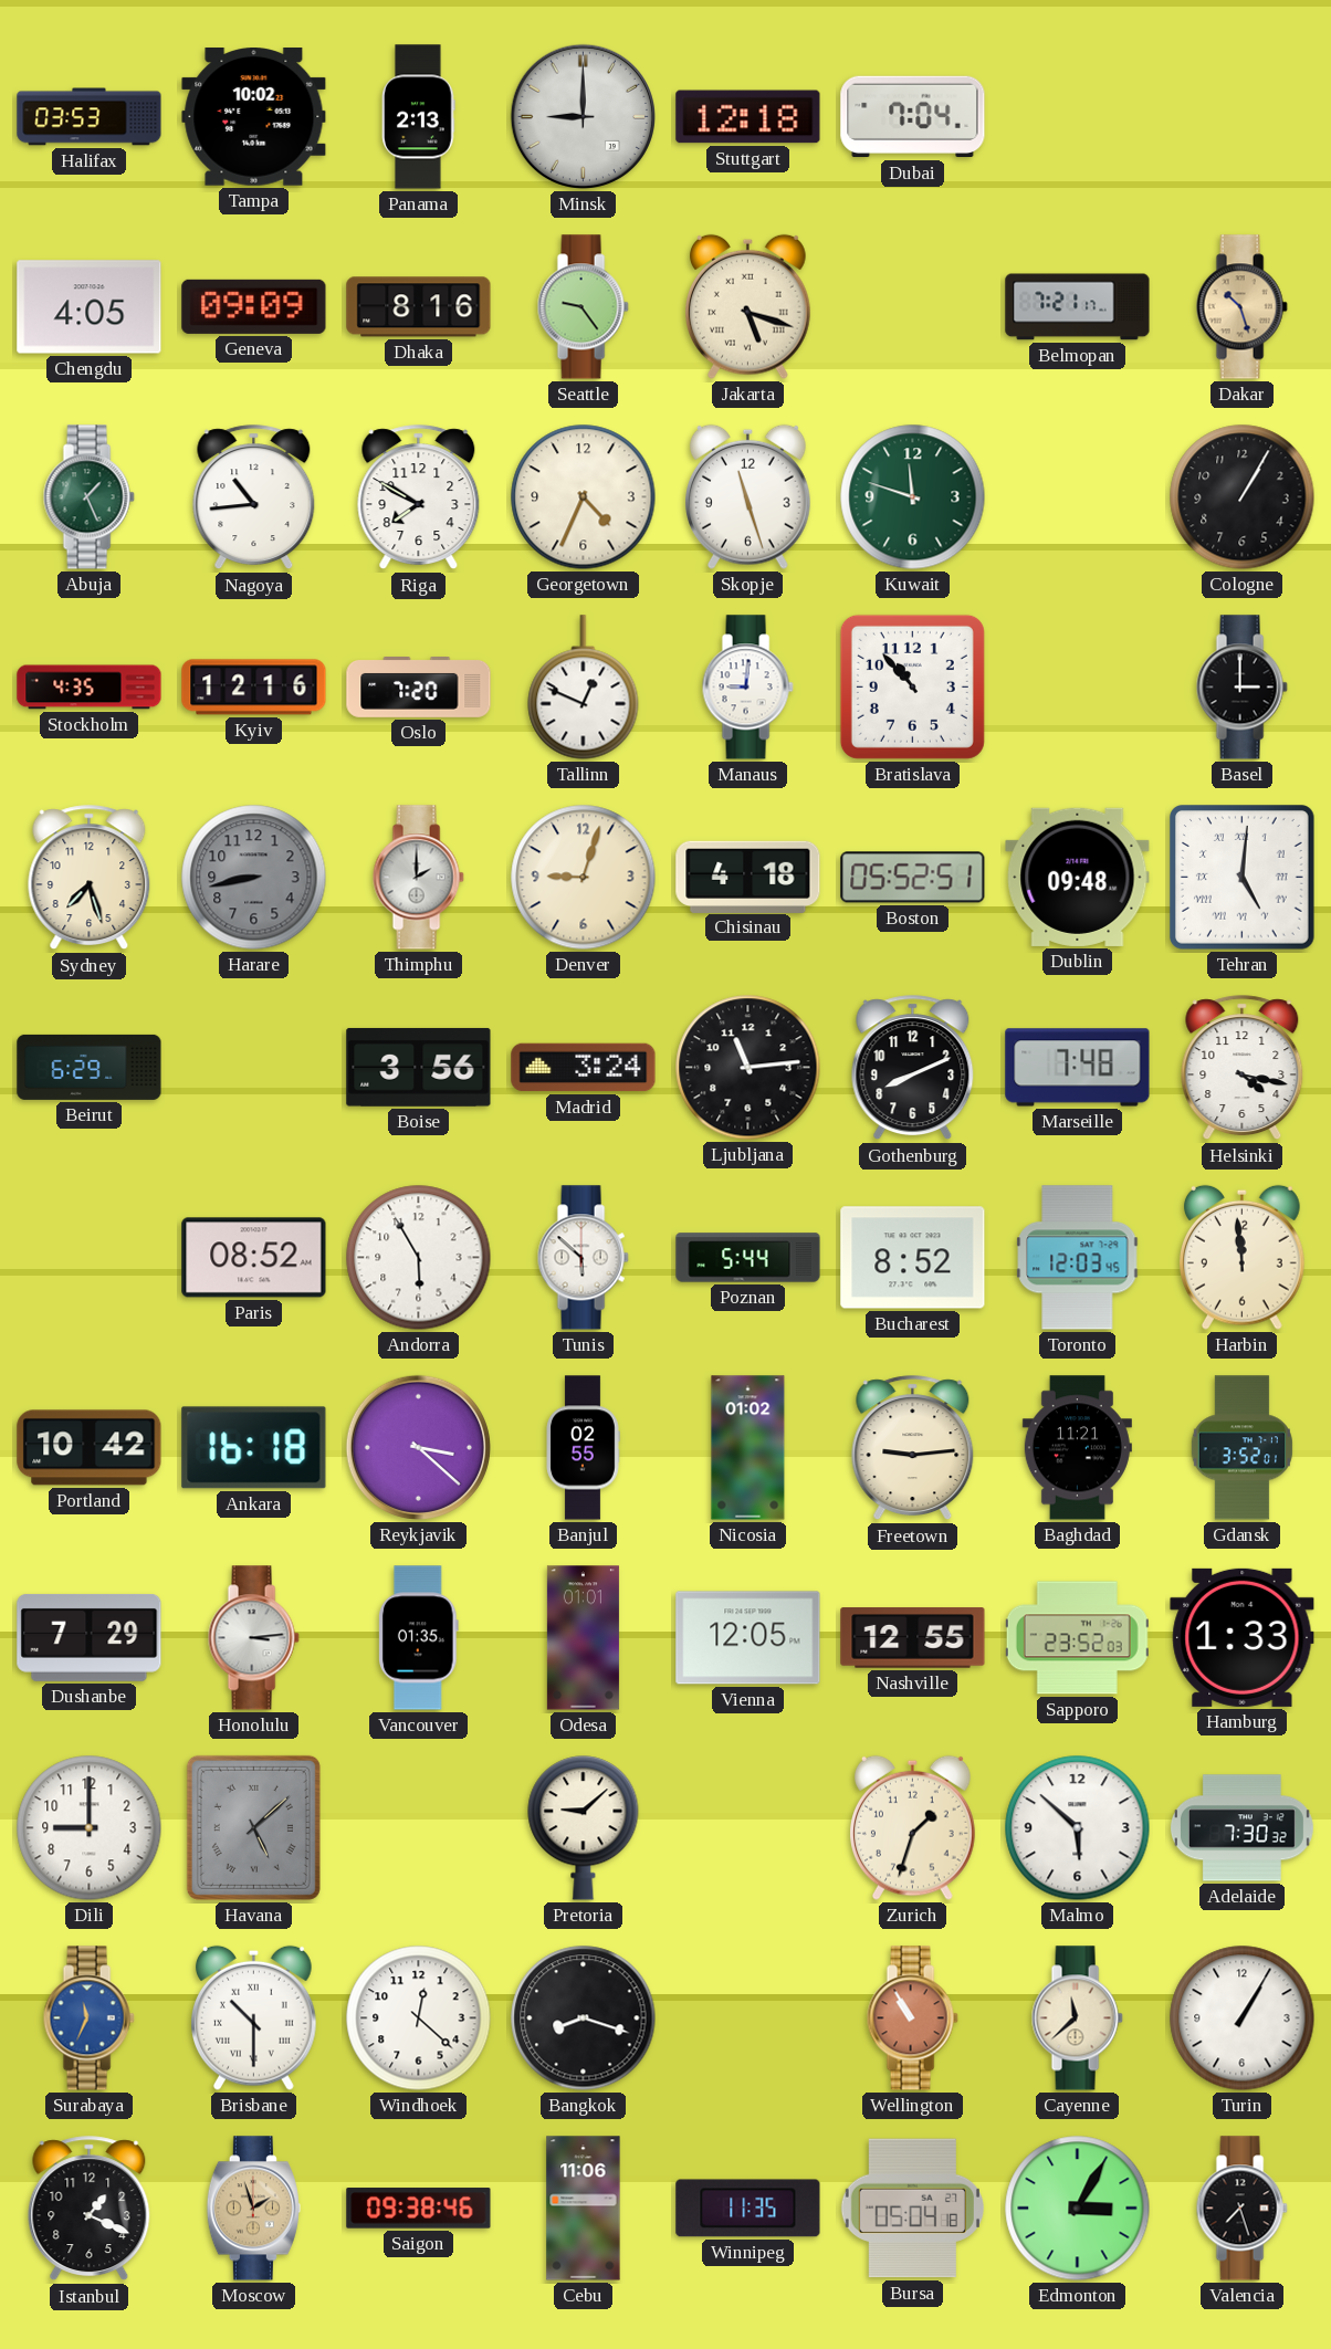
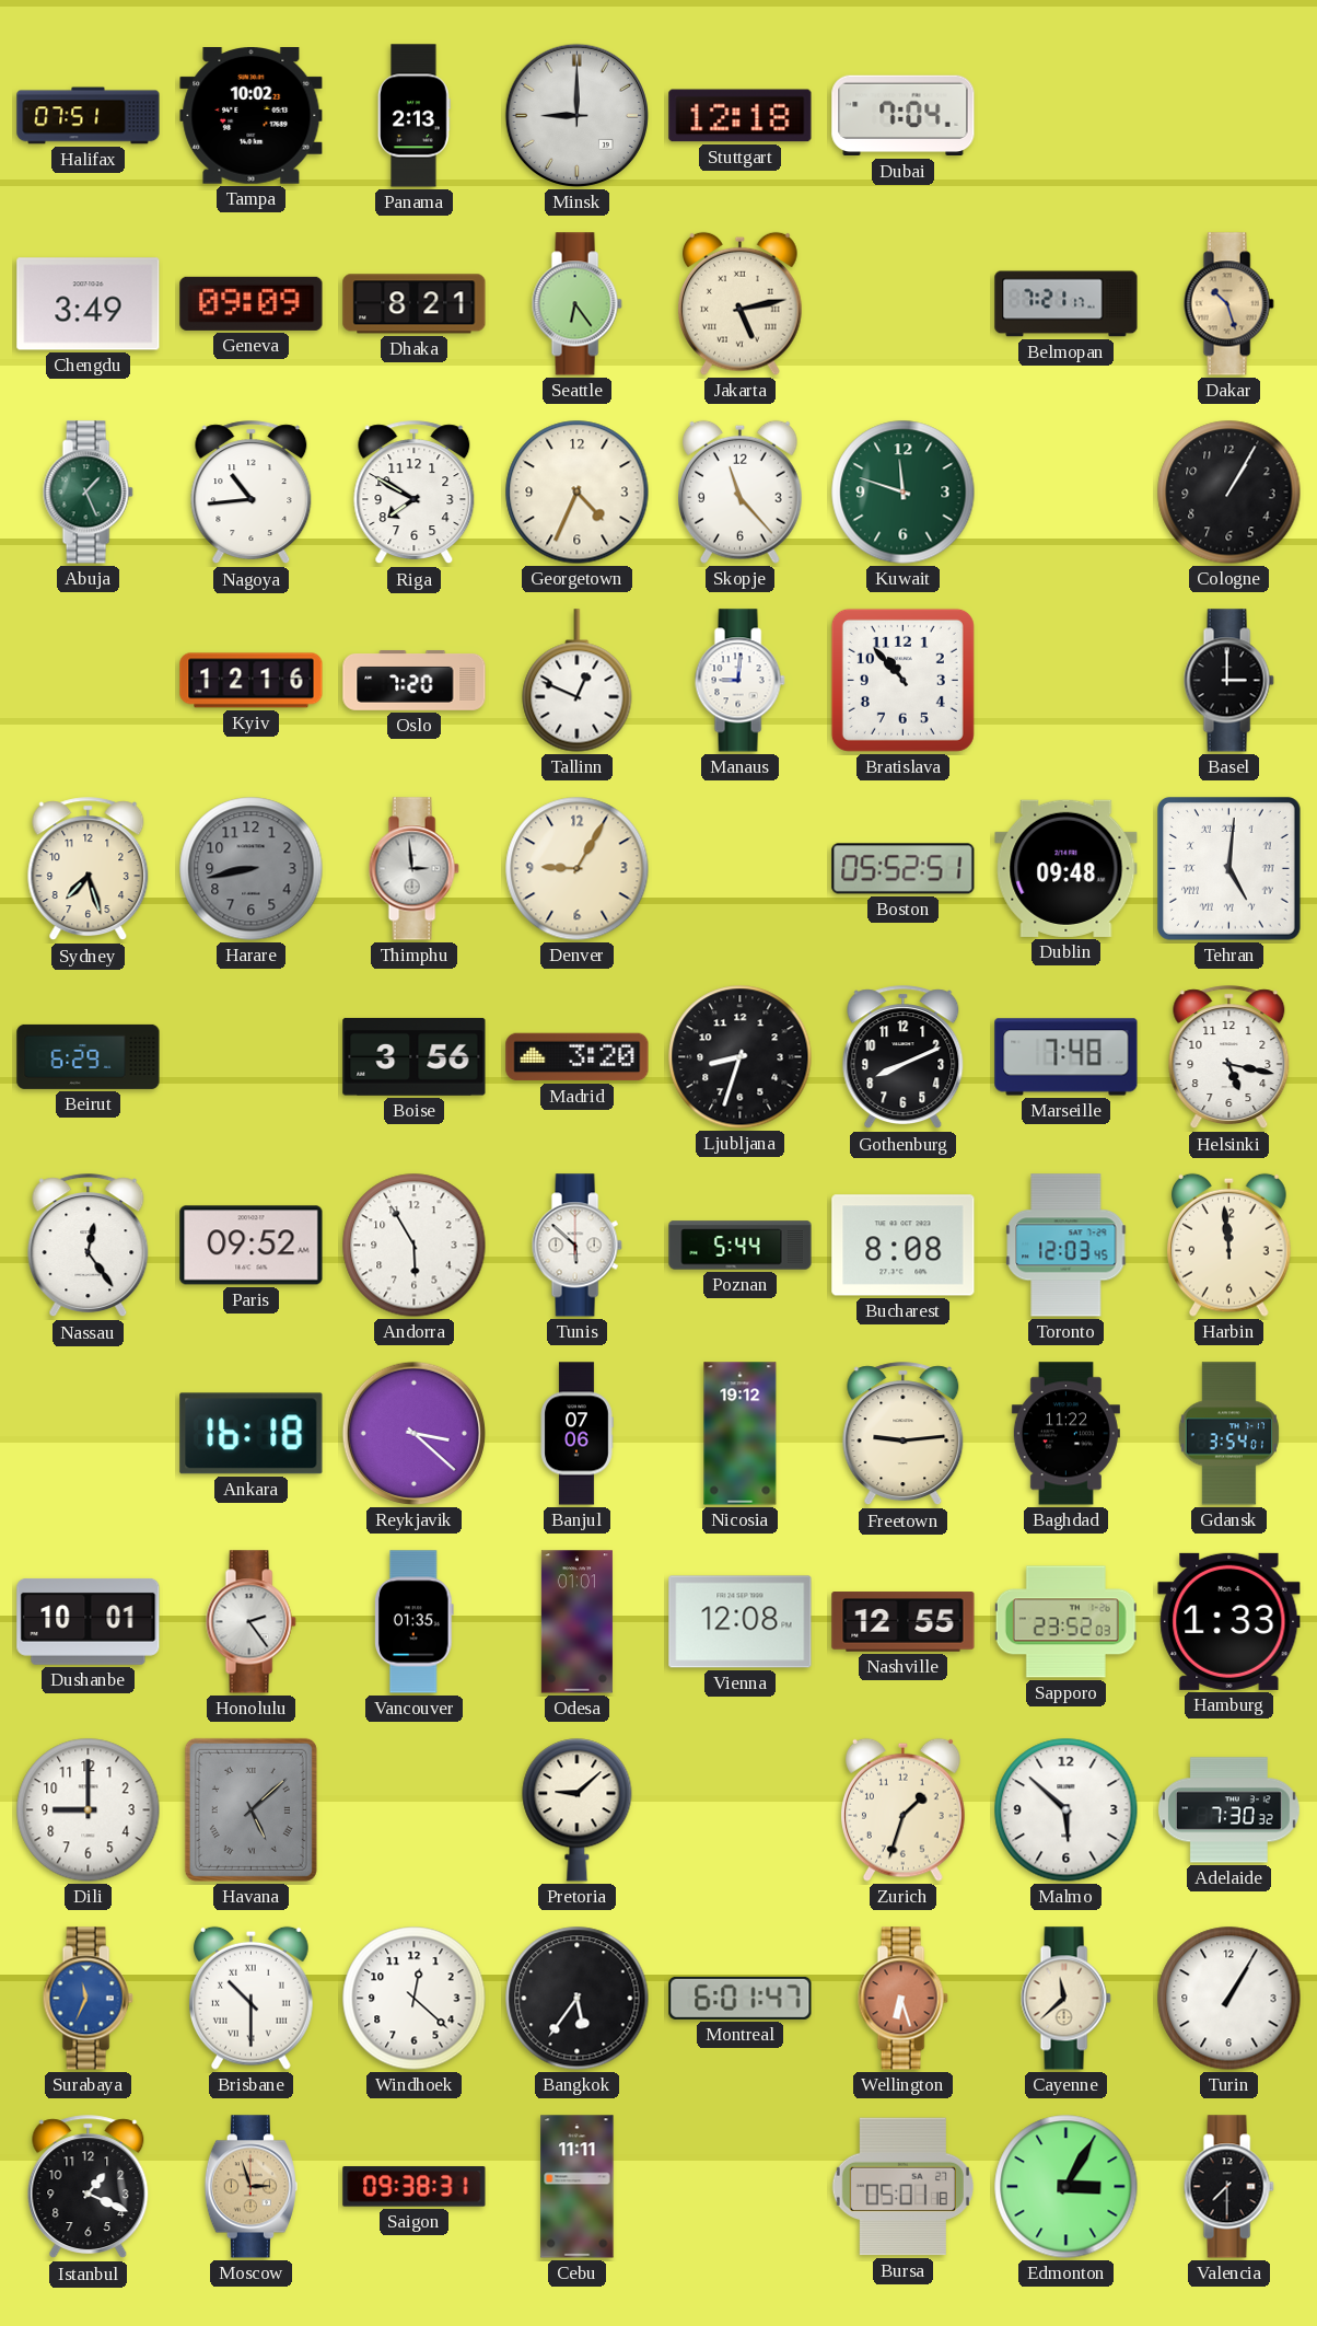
Halifax: 03:53 -> 07:51 (89, 116)
Chengdu: 4:05 -> 3:49 (89, 304)
Dhaka: 8:16 -> 8:21 (415, 304)
Seattle: 9:24 -> 6:24 (576, 304)
Jakarta: 5:18 -> 5:13 (741, 303)
Skopje: 11:27 -> 11:23 (741, 491)
Stockholm: 4:35 -> none (90, 688)
Thimphu: 2:00 -> 2:59 (413, 869)
Denver: 9:03 -> 9:05 (578, 869)
Chisinau: 4:18 -> none (748, 877)
Madrid: 3:24 -> 3:20 (578, 1057)
Ljubljana: 11:14 -> 8:33 (741, 1057)
Helsinki: 4:17 -> 5:17 (1229, 1057)
Nassau: none -> 12:24 (89, 1246)
Paris: 08:52 -> 09:52 (252, 1246)
Bucharest: 8:52 -> 8:08 (904, 1246)
Portland: 10:42 -> none (90, 1448)
Banjul: 02:55 -> 07:06 (576, 1434)
Nicosia: 01:02 -> 19:12 (741, 1434)
Baghdad: 11:21 -> 11:22 (1065, 1434)
Gdansk: 3:52 -> 3:54 (1228, 1434)
Dushanbe: 7:29 -> 10:01 (89, 1621)
Honolulu: 3:14 -> 2:24 (250, 1622)
Vienna: 12:05 -> 12:08 (741, 1622)
Bangkok: 8:18 -> 5:36 (578, 1999)
Montreal: none -> 6:01 (741, 1998)
Wellington: 10:55 -> 6:27 (902, 1999)
Moscow: 1:57 -> 2:57 (250, 2187)
Saigon: 09:38:46 -> 09:38:31 (415, 2187)
Cebu: 11:06 -> 11:11 (578, 2187)
Winnipeg: 11:35 -> none (748, 2209)
Bursa: 05:04 -> 05:01 (902, 2187)
Valencia: 7:27 -> 7:30 (1228, 2187)
